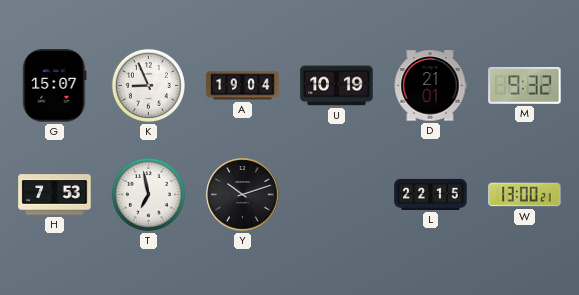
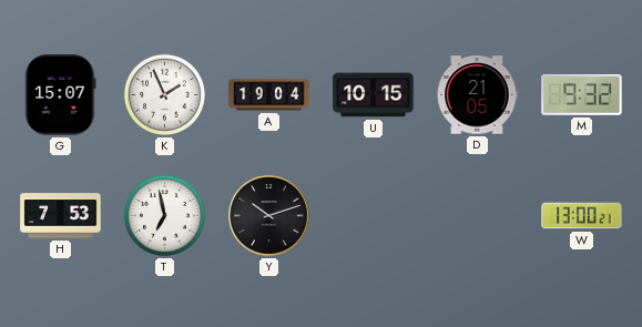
K: 8:56 -> 1:56 (164, 94)
U: 10:19 -> 10:15 (374, 95)
D: 21:01 -> 21:05 (477, 95)
L: 22:15 -> none (431, 194)
